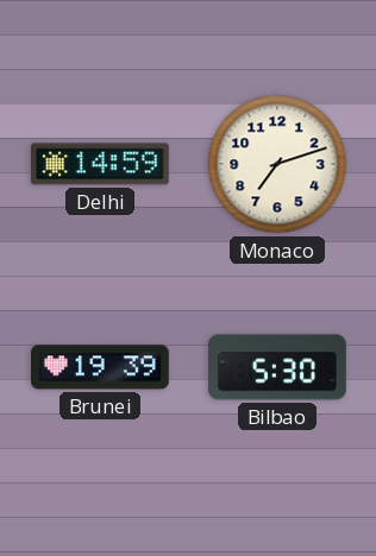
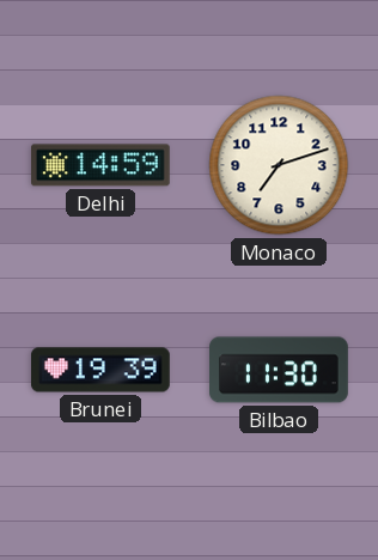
Bilbao: 5:30 -> 11:30 (280, 370)
